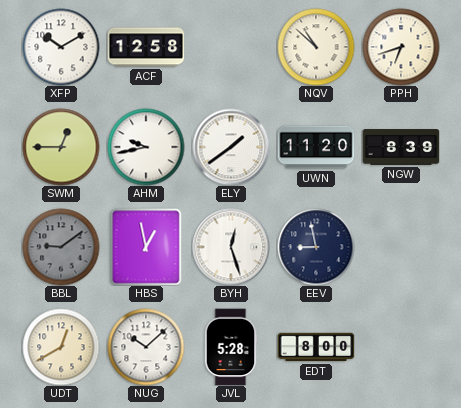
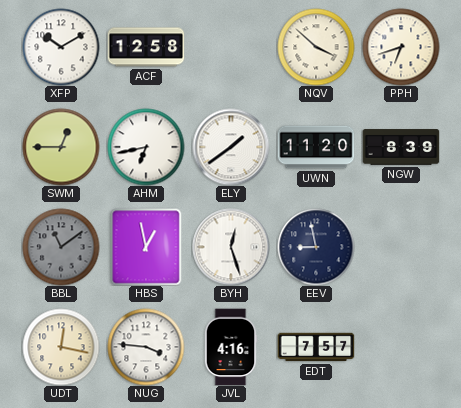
NQV: 10:52 -> 3:52 (316, 47)
AHM: 9:43 -> 6:43 (146, 147)
BBL: 9:09 -> 11:09 (61, 247)
UDT: 12:40 -> 12:17 (61, 347)
NUG: 10:08 -> 3:46 (146, 347)
JVL: 5:28 -> 4:16 (231, 347)
EDT: 8:00 -> 7:57 (316, 347)
